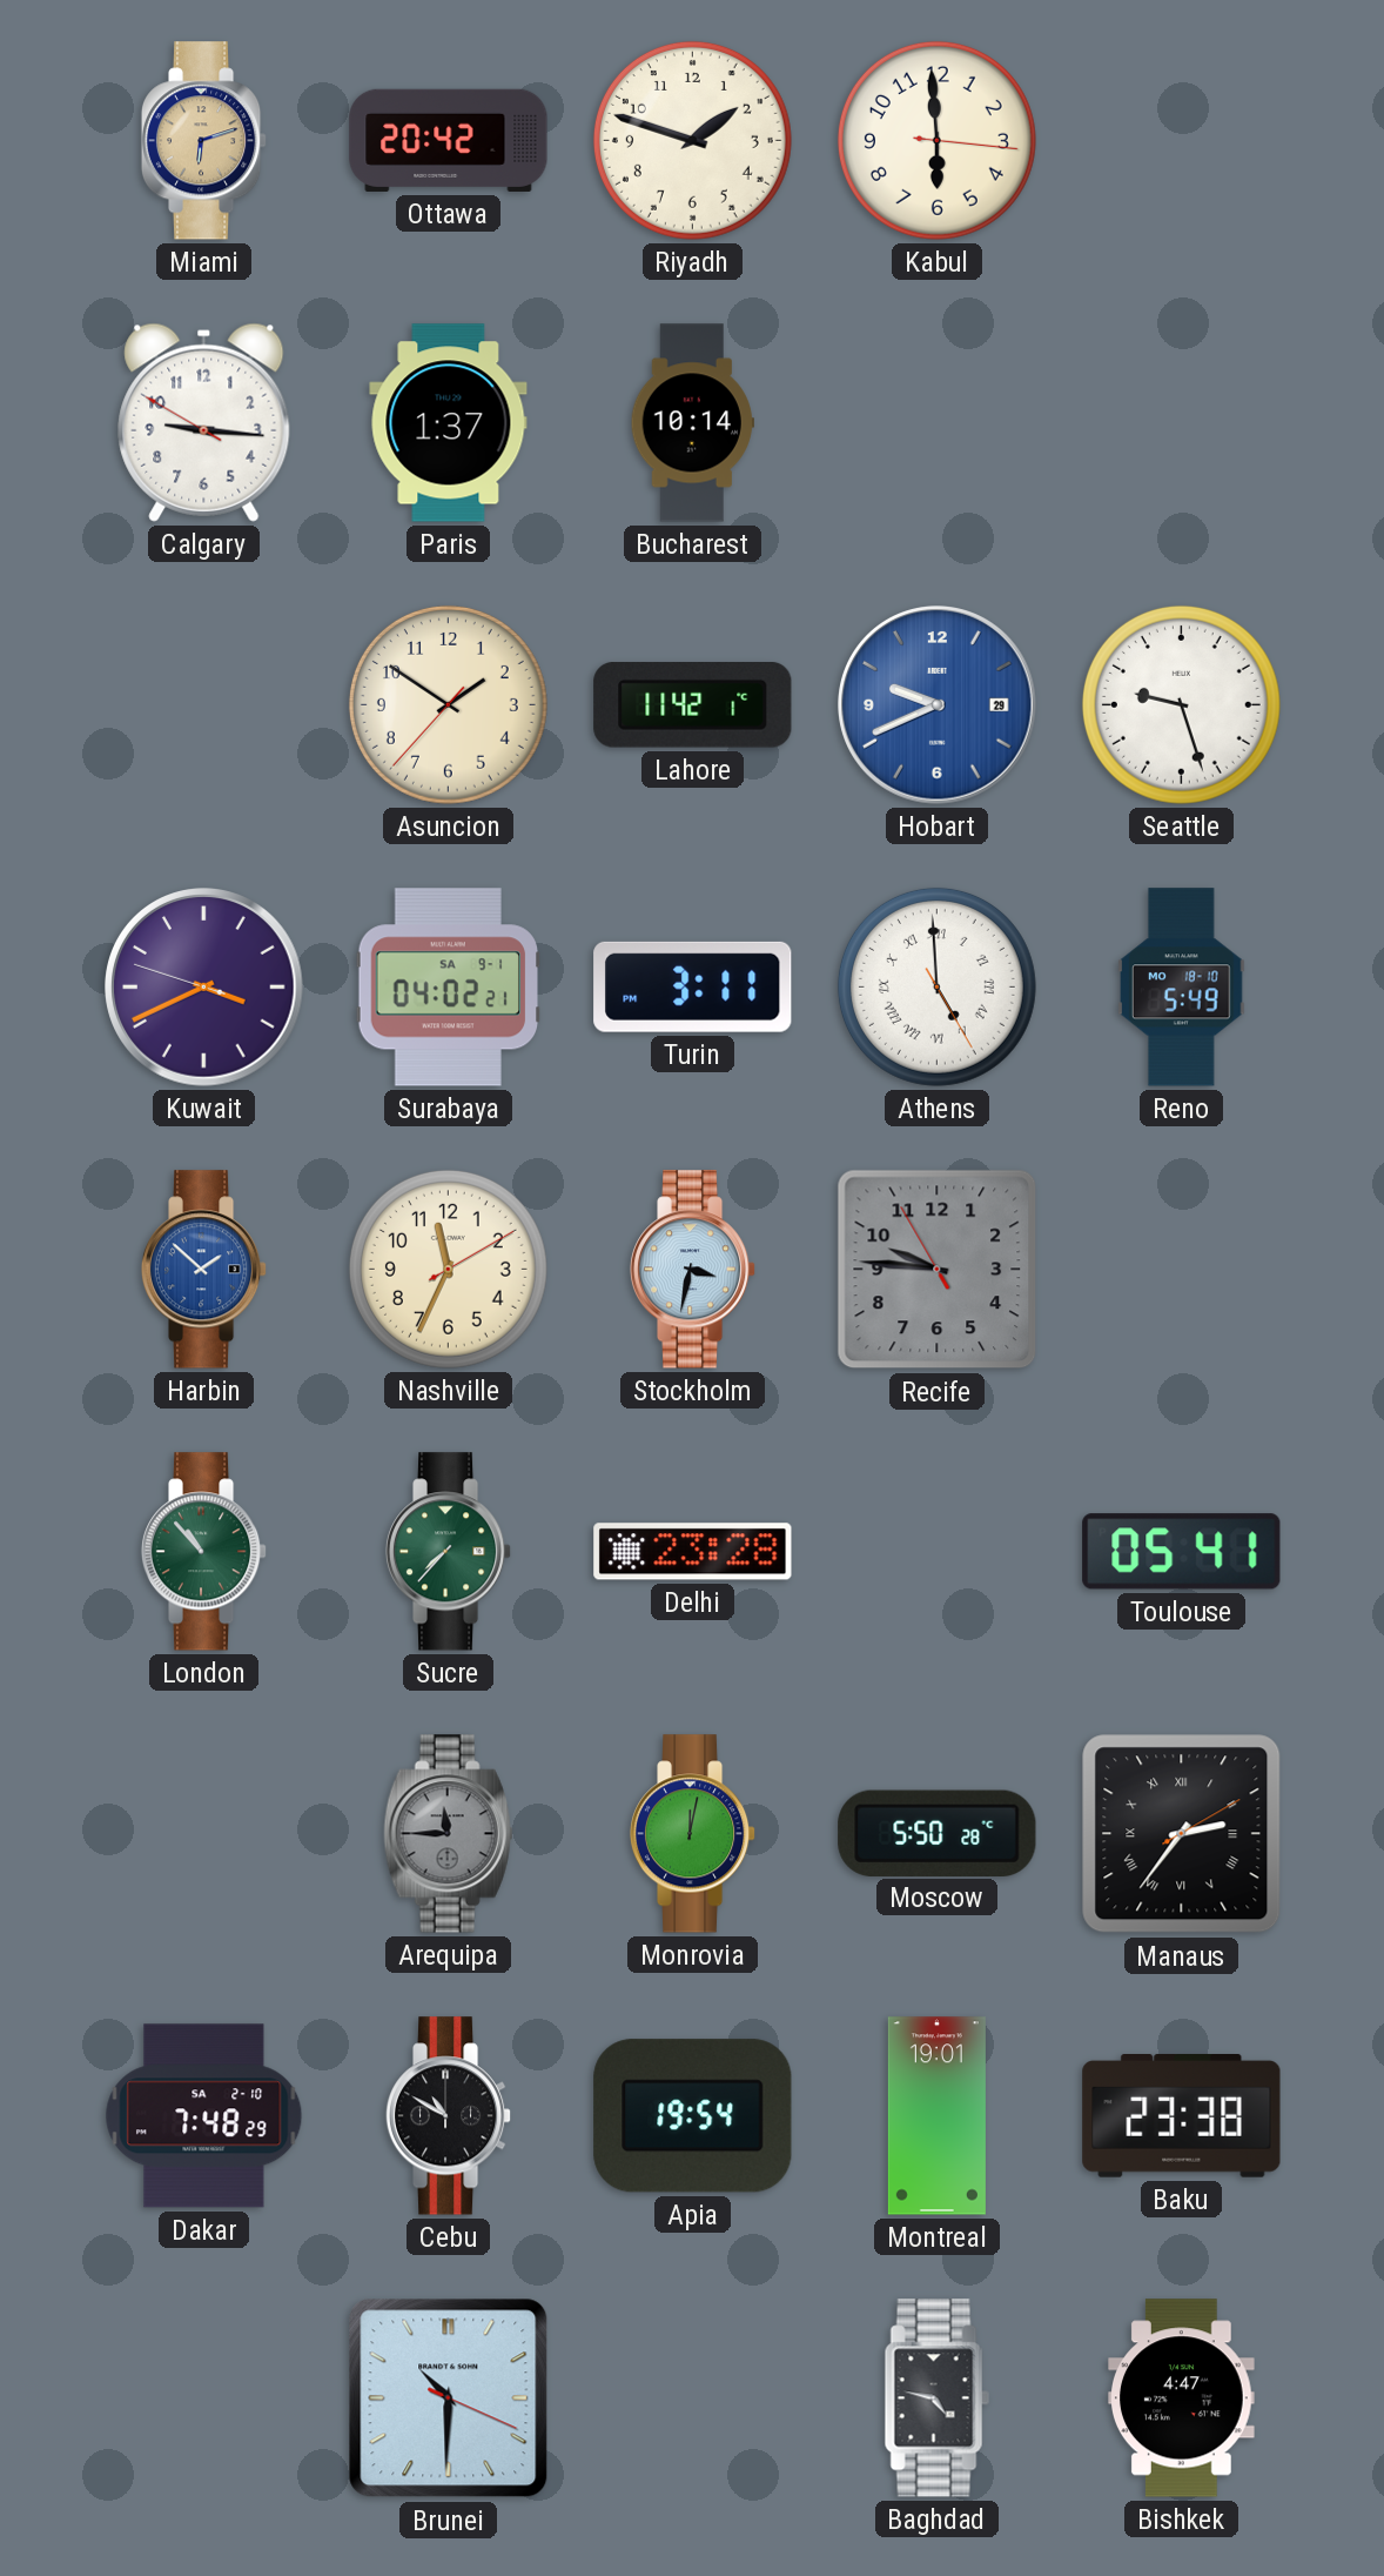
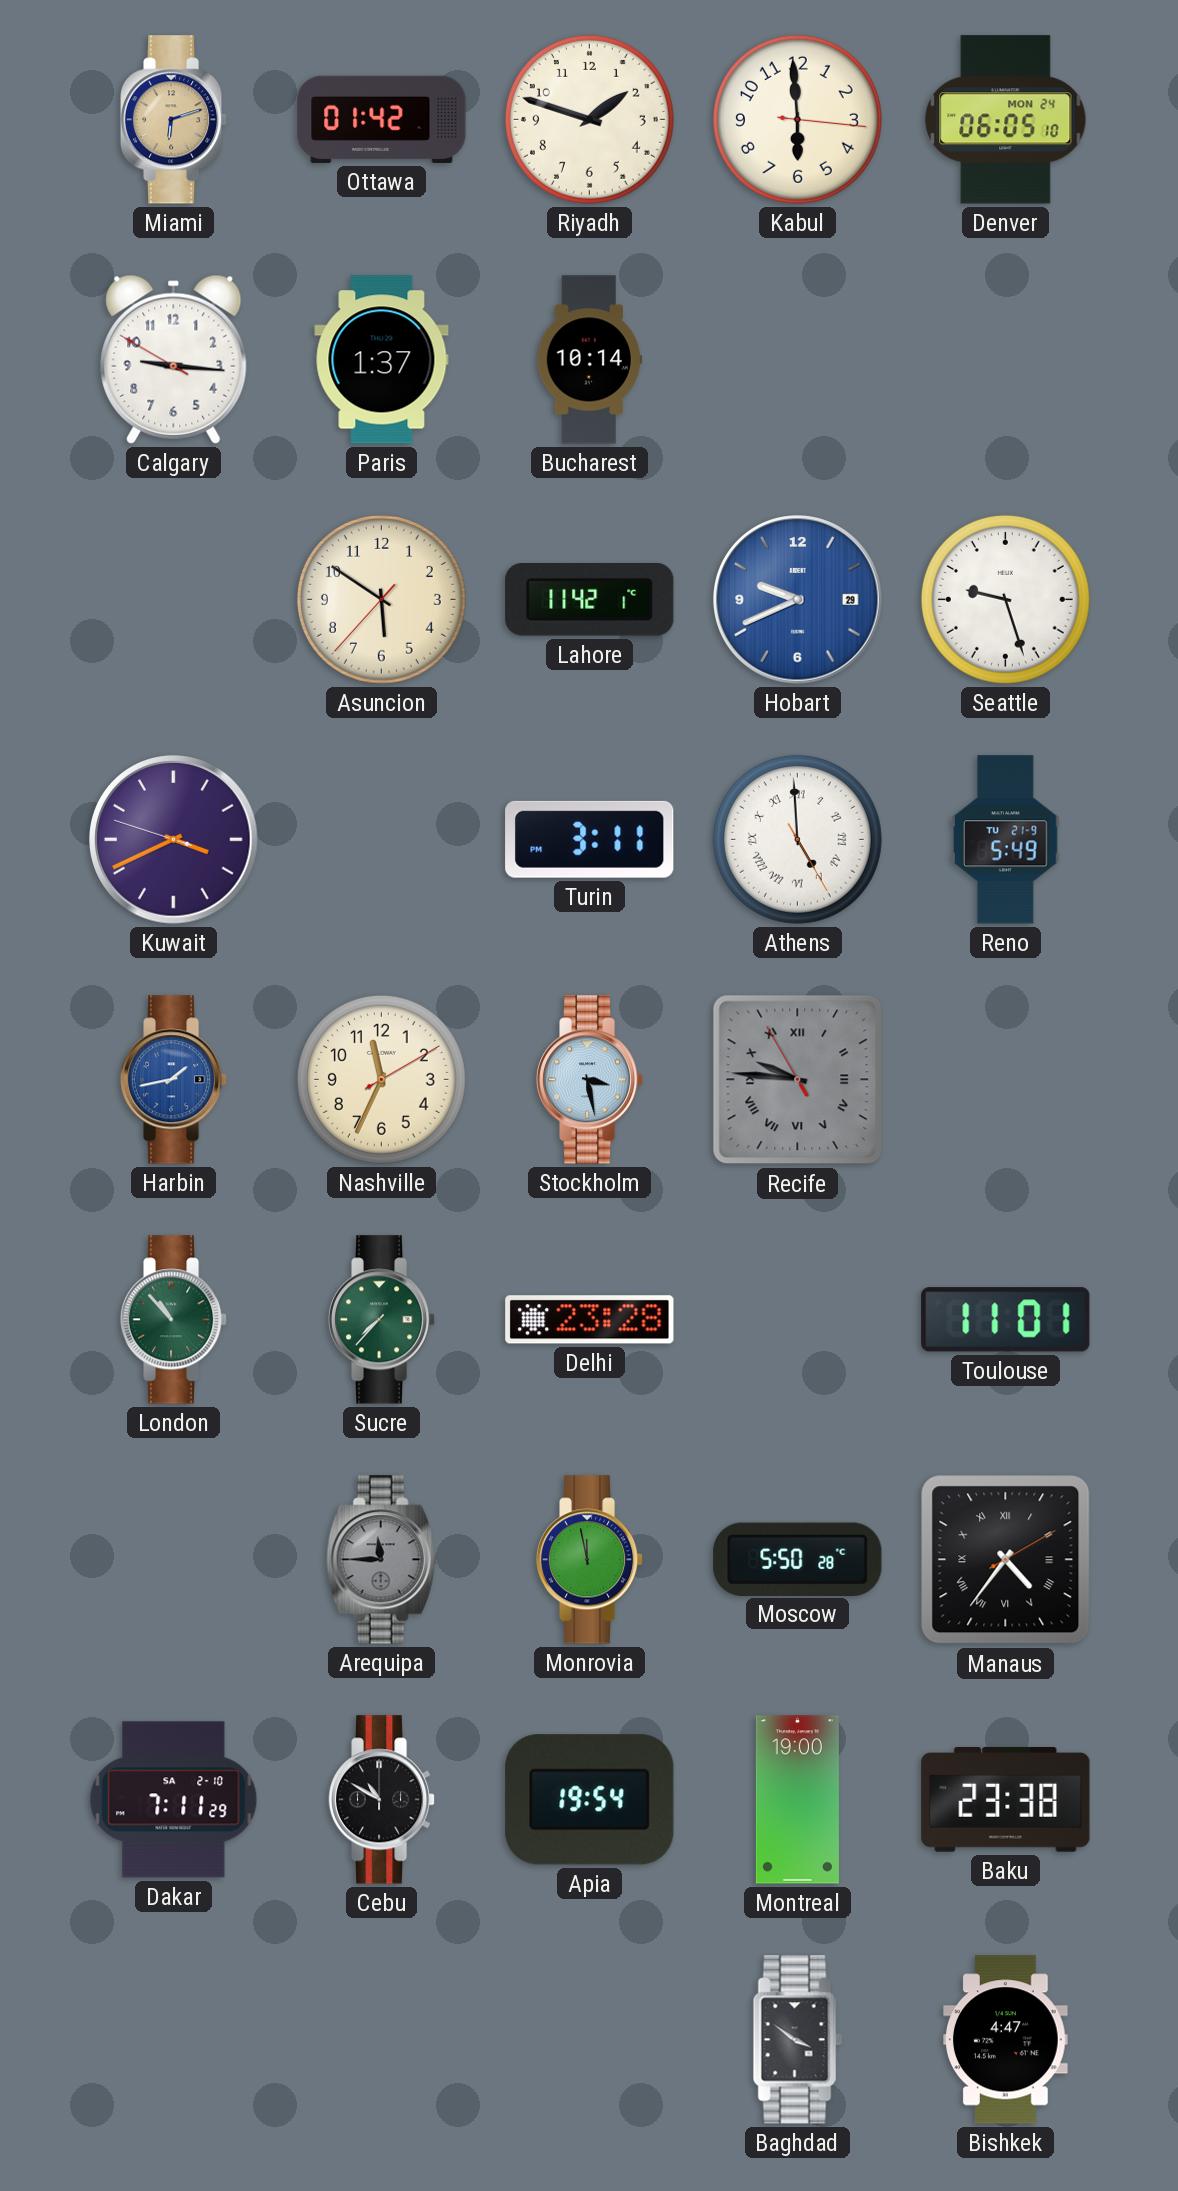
Ottawa: 20:42 -> 01:42 (382, 119)
Denver: none -> 06:05 (1006, 120)
Asuncion: 1:50 -> 5:50 (381, 599)
Surabaya: 04:02 -> none (449, 988)
Reno date: MO 18-10 -> TU 21-9 (1006, 840)
Harbin: 1:52 -> 1:43 (174, 1080)
Stockholm: 3:32 -> 3:28 (590, 1080)
Recife numerals: Arabic -> Roman (798, 1080)
Toulouse: 05:41 -> 11:01 (1006, 1320)
Monrovia: 12:02 -> 11:58 (590, 1560)
Manaus: 2:36 -> 4:36 (1006, 1560)
Dakar: 7:48 -> 7:11 (174, 1800)
Montreal: 19:01 -> 19:00 (797, 1800)
Brunei: 10:30 -> none (449, 2398)
Baghdad: 4:47 -> 3:51 (797, 2040)
